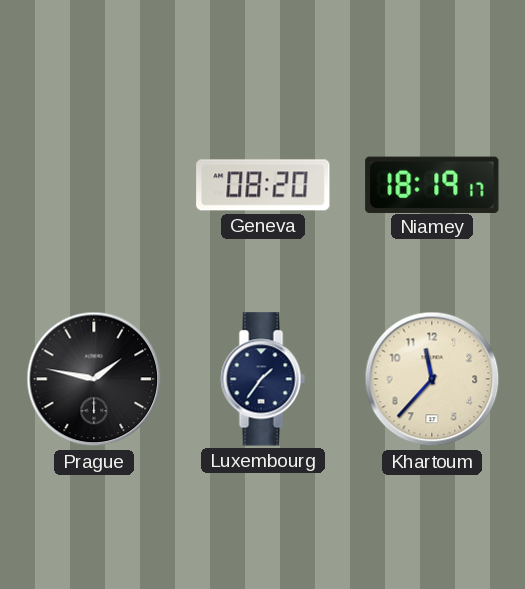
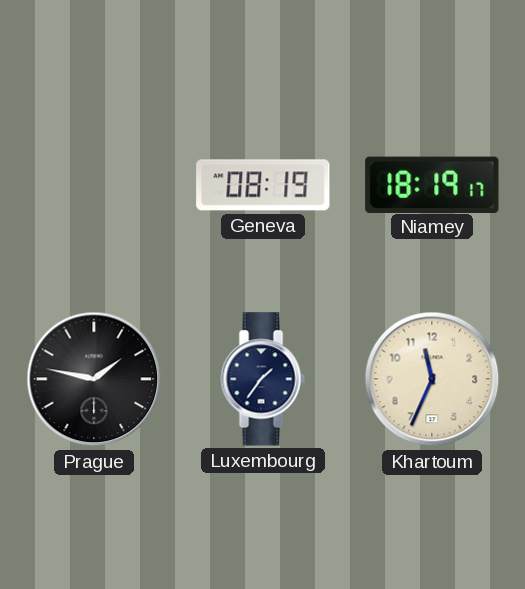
Geneva: 08:20 -> 08:19 (263, 185)
Khartoum: 11:37 -> 11:34 (432, 379)
